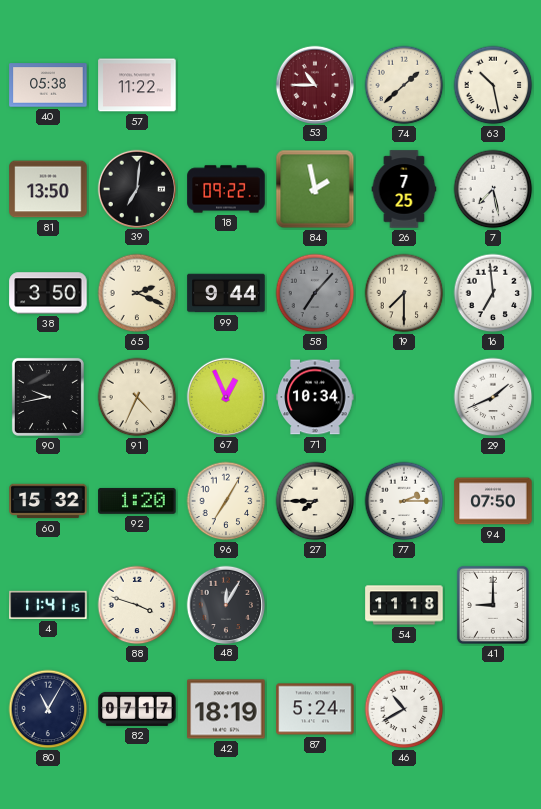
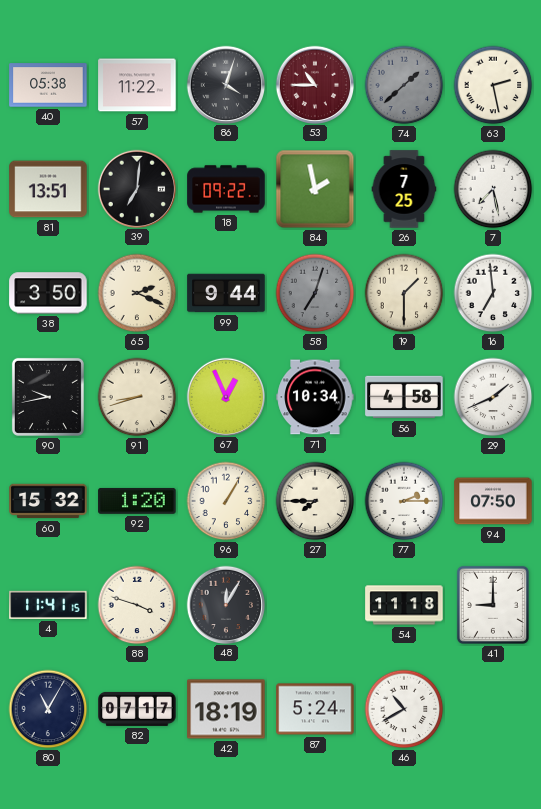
86: none -> 4:03 (225, 84)
74 dial: cream -> grey (404, 85)
63: 10:28 -> 2:28 (493, 85)
81: 13:50 -> 13:51 (48, 189)
58: 7:07 -> 7:03 (315, 293)
19: 7:30 -> 1:30 (404, 293)
91: 4:34 -> 8:42 (137, 397)
56: none -> 4:58 (404, 397)
96: 7:05 -> 1:05 (226, 501)
